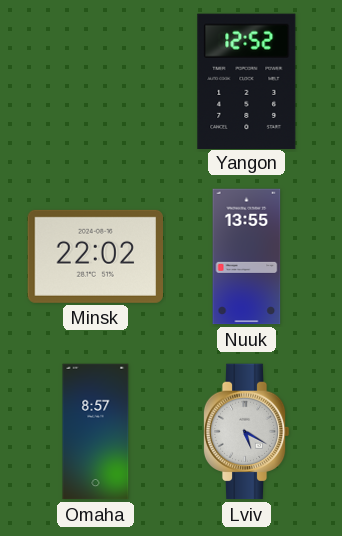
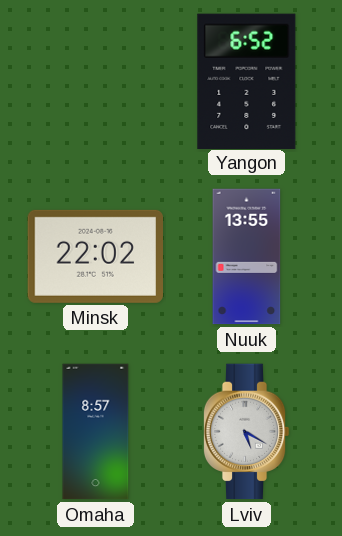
Yangon: 12:52 -> 6:52 (247, 81)
